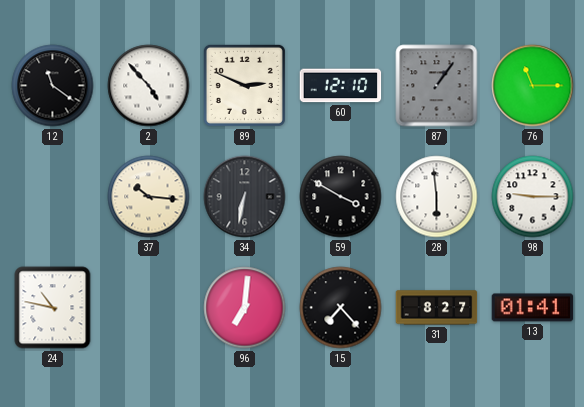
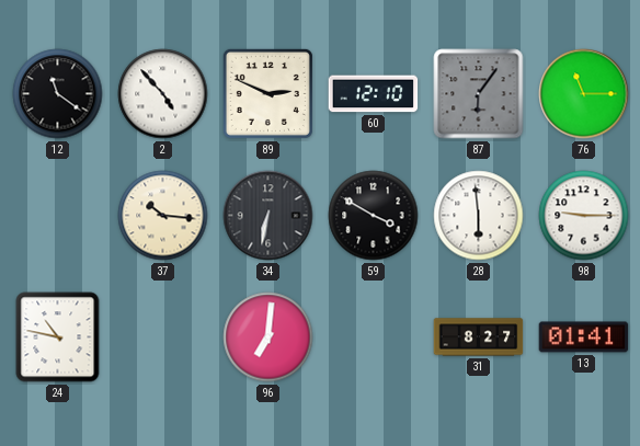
87: 1:06 -> 6:06 (479, 94)
15: 7:23 -> none (341, 308)
